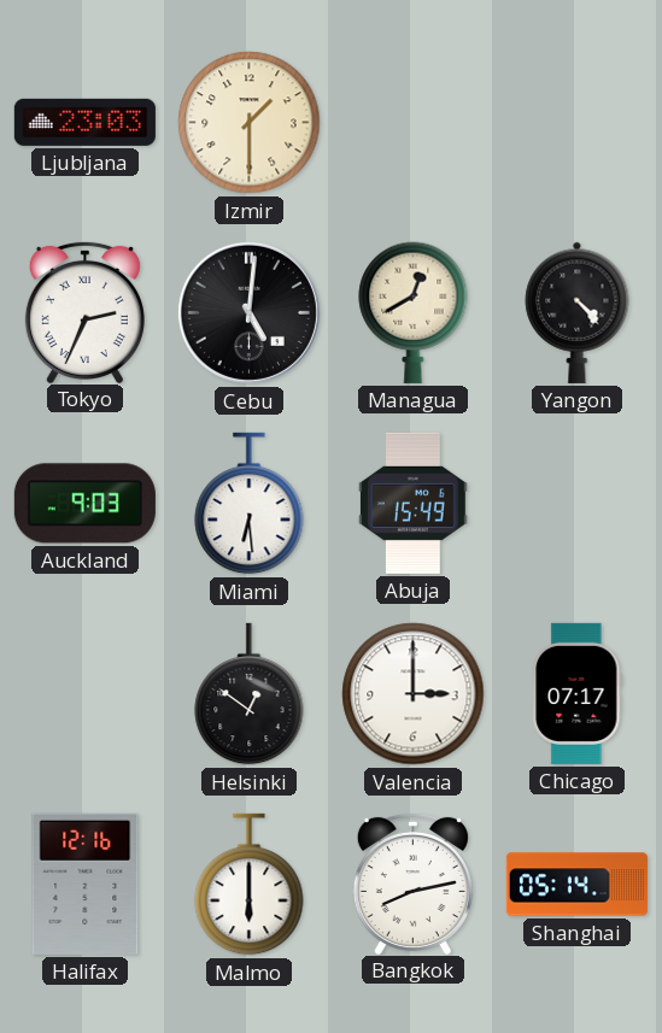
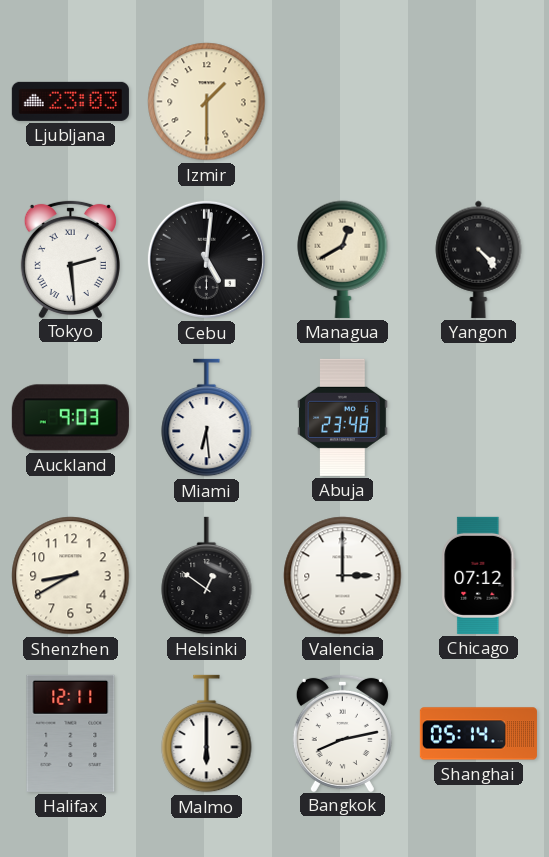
Tokyo: 2:34 -> 2:29 (70, 258)
Abuja: 15:49 -> 23:48 (343, 417)
Shenzhen: none -> 8:40 (71, 576)
Chicago: 07:17 -> 07:12 (479, 575)
Halifax: 12:16 -> 12:11 (71, 733)
